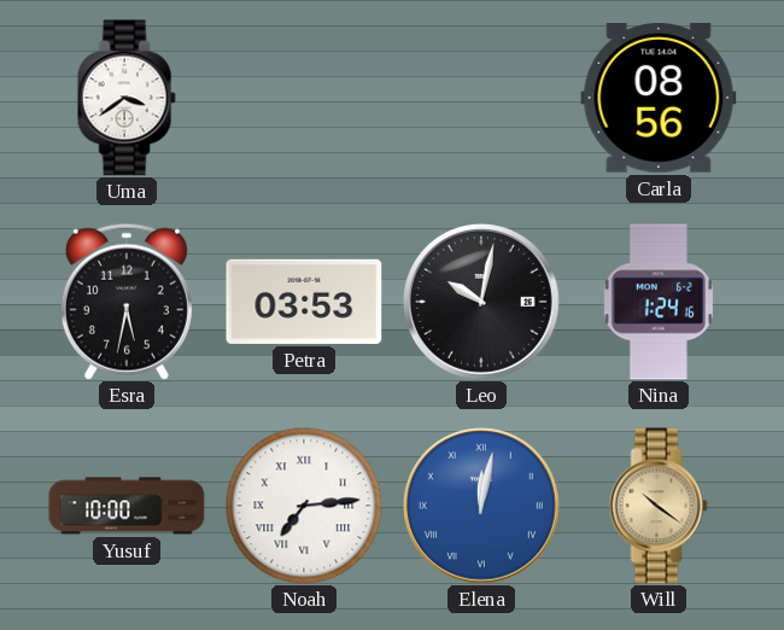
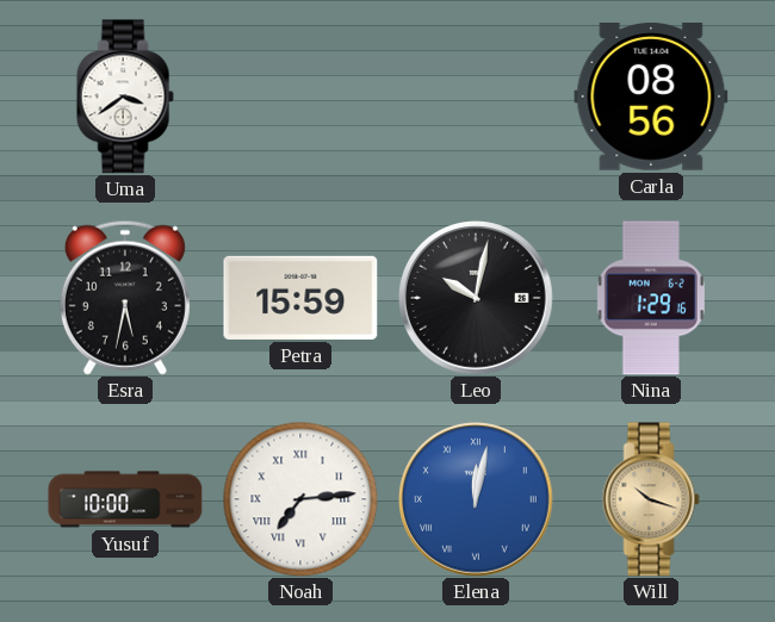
Petra: 03:53 -> 15:59 (300, 298)
Nina: 1:24 -> 1:29 (651, 298)
Will: 10:21 -> 10:18 (651, 499)
